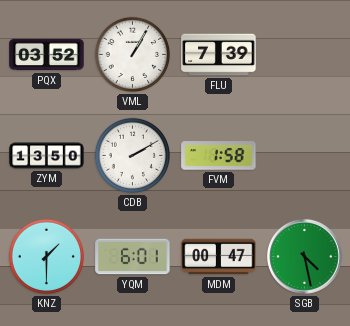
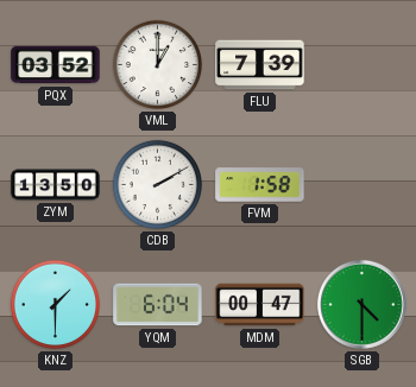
VML: 1:05 -> 1:00 (158, 65)
YQM: 6:01 -> 6:04 (158, 305)
SGB: 4:28 -> 4:30 (361, 304)
